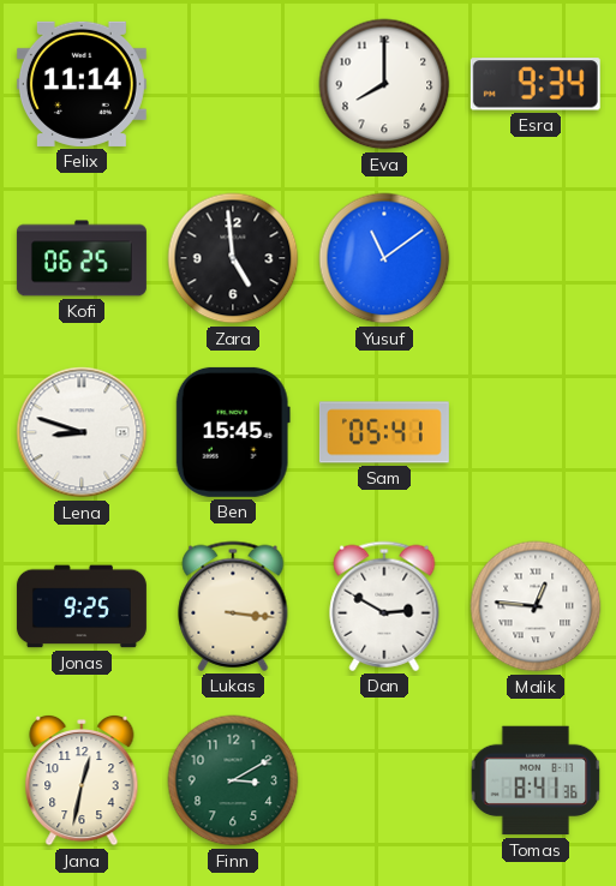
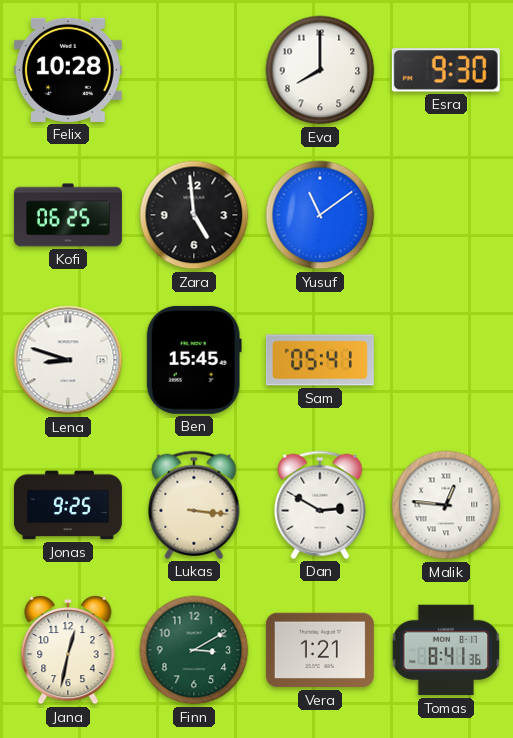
Felix: 11:14 -> 10:28 (68, 70)
Esra: 9:34 -> 9:30 (446, 70)
Vera: none -> 1:21 (320, 650)
